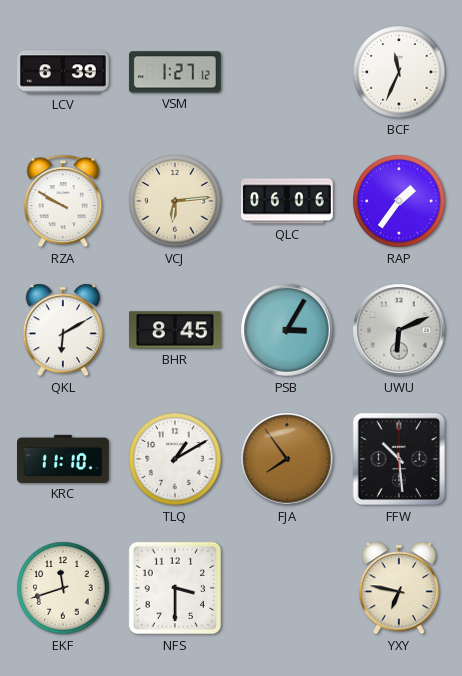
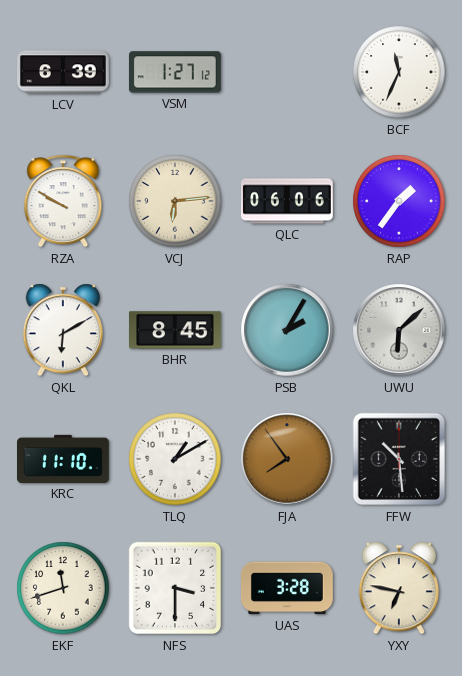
PSB: 3:05 -> 2:05 (287, 330)
UWU: 6:11 -> 6:08 (399, 330)
UAS: none -> 3:28 (287, 588)
